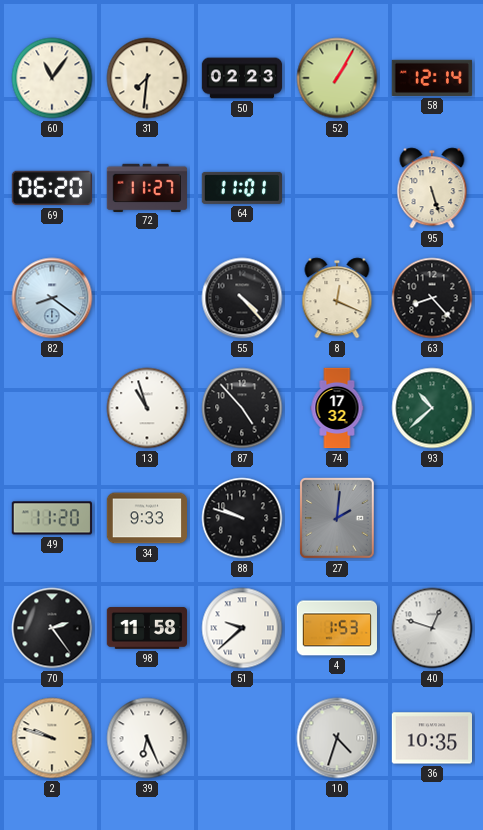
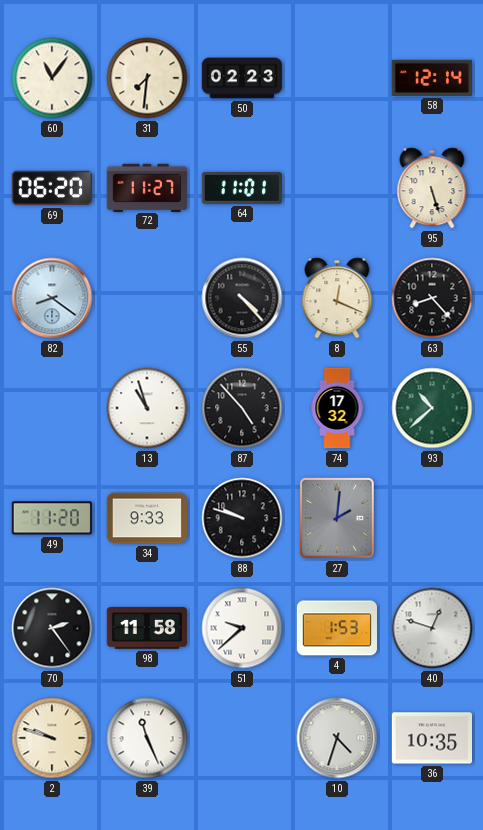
52: 1:05 -> none (337, 78)
39: 6:26 -> 11:26 (147, 738)
